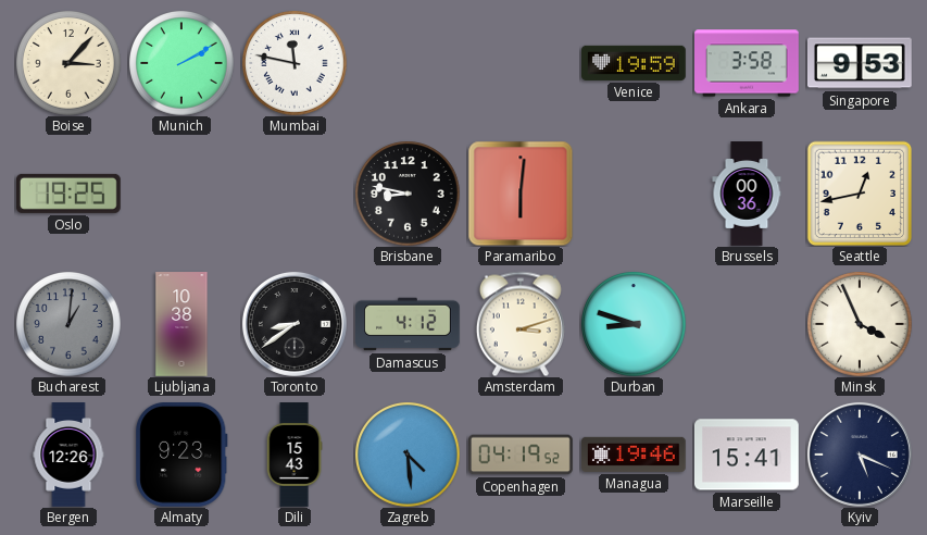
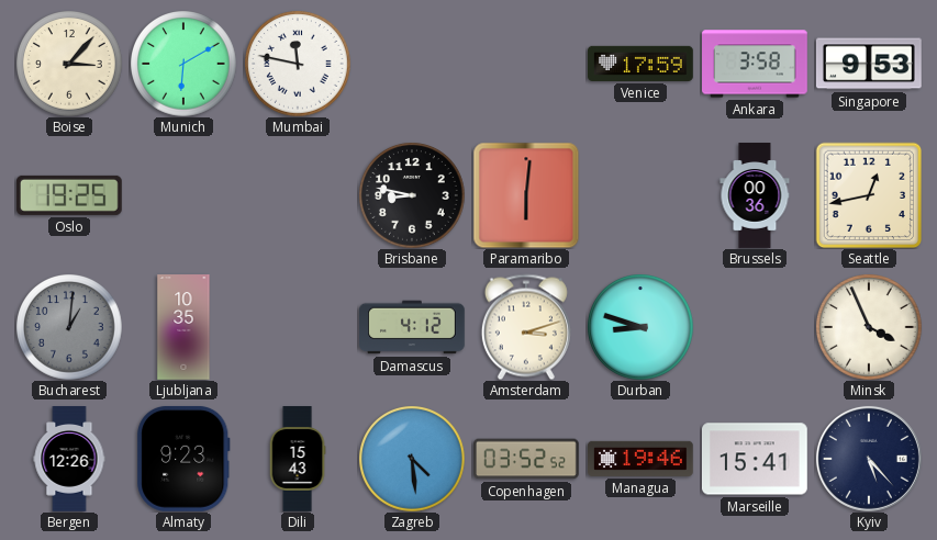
Munich: 2:10 -> 6:10 (183, 64)
Venice: 19:59 -> 17:59 (642, 64)
Ljubljana: 10:38 -> 10:35 (183, 327)
Toronto: 8:39 -> none (295, 324)
Copenhagen: 04:19 -> 03:52 (527, 459)
Kyiv: 5:19 -> 5:23 (869, 459)
